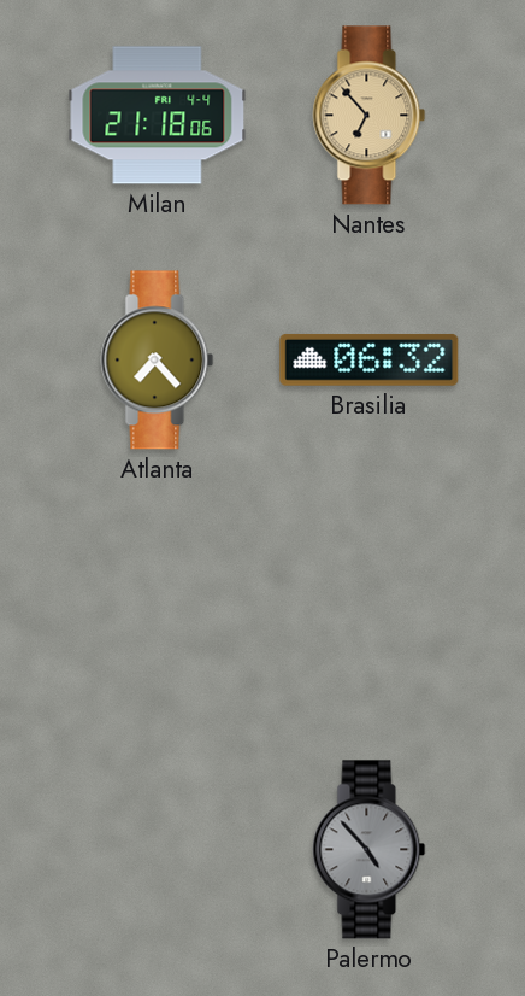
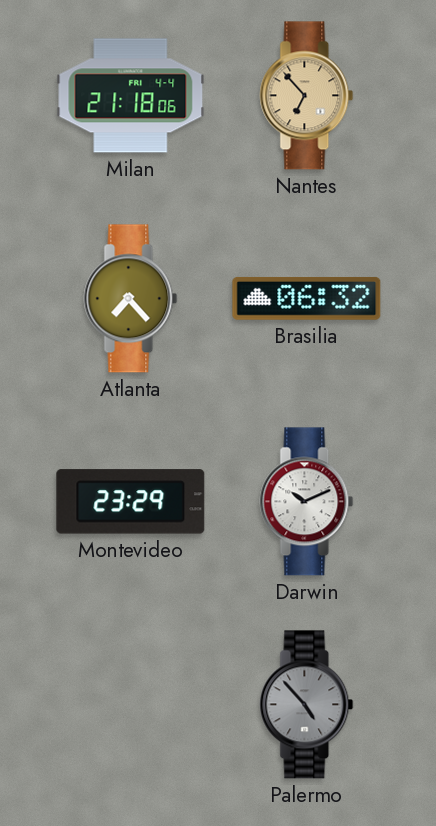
Montevideo: none -> 23:29 (131, 502)
Darwin: none -> 10:11 (307, 502)
